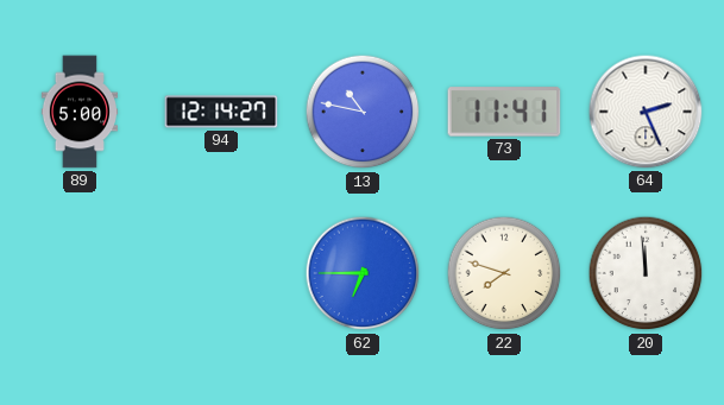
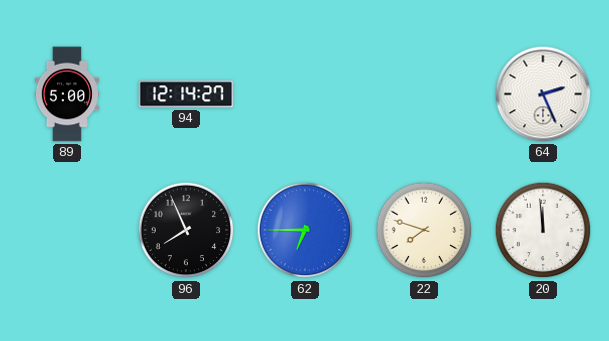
13: 10:47 -> none (363, 112)
73: 11:41 -> none (504, 112)
96: none -> 7:56 (186, 230)
